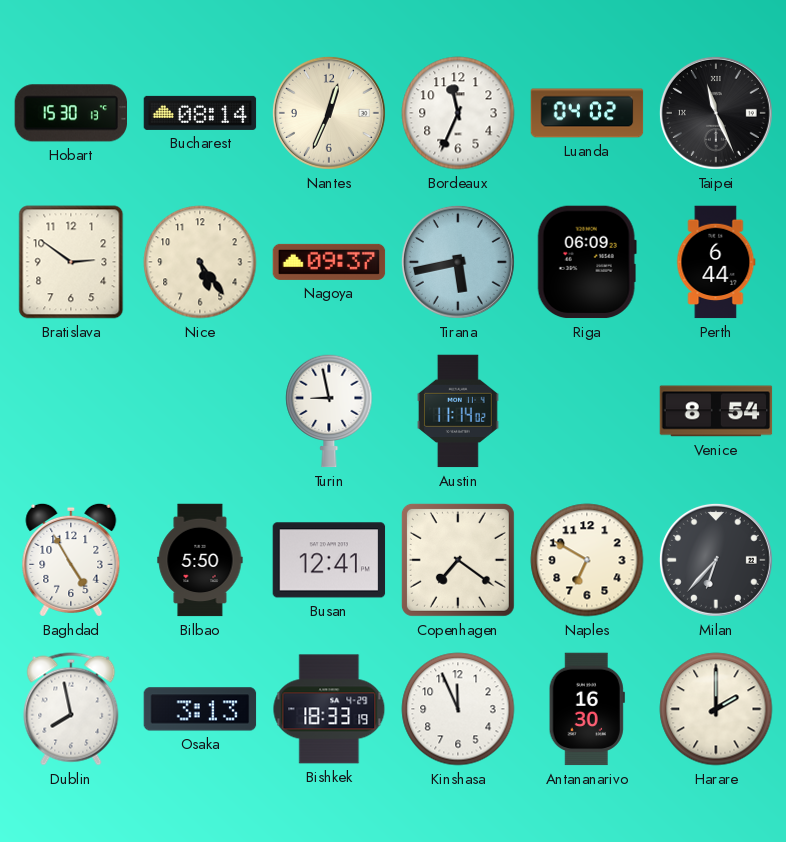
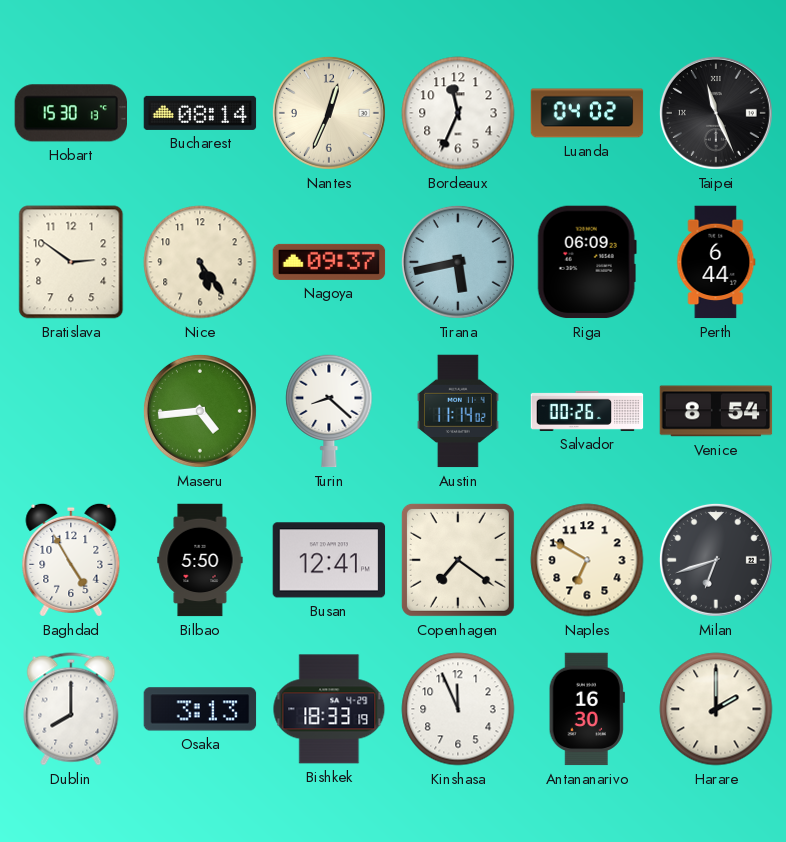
Maseru: none -> 4:44 (200, 411)
Turin: 8:58 -> 8:22 (329, 411)
Salvador: none -> 00:26 (587, 411)
Milan: 6:37 -> 6:42 (716, 560)
Dublin: 7:58 -> 8:00 (71, 709)
